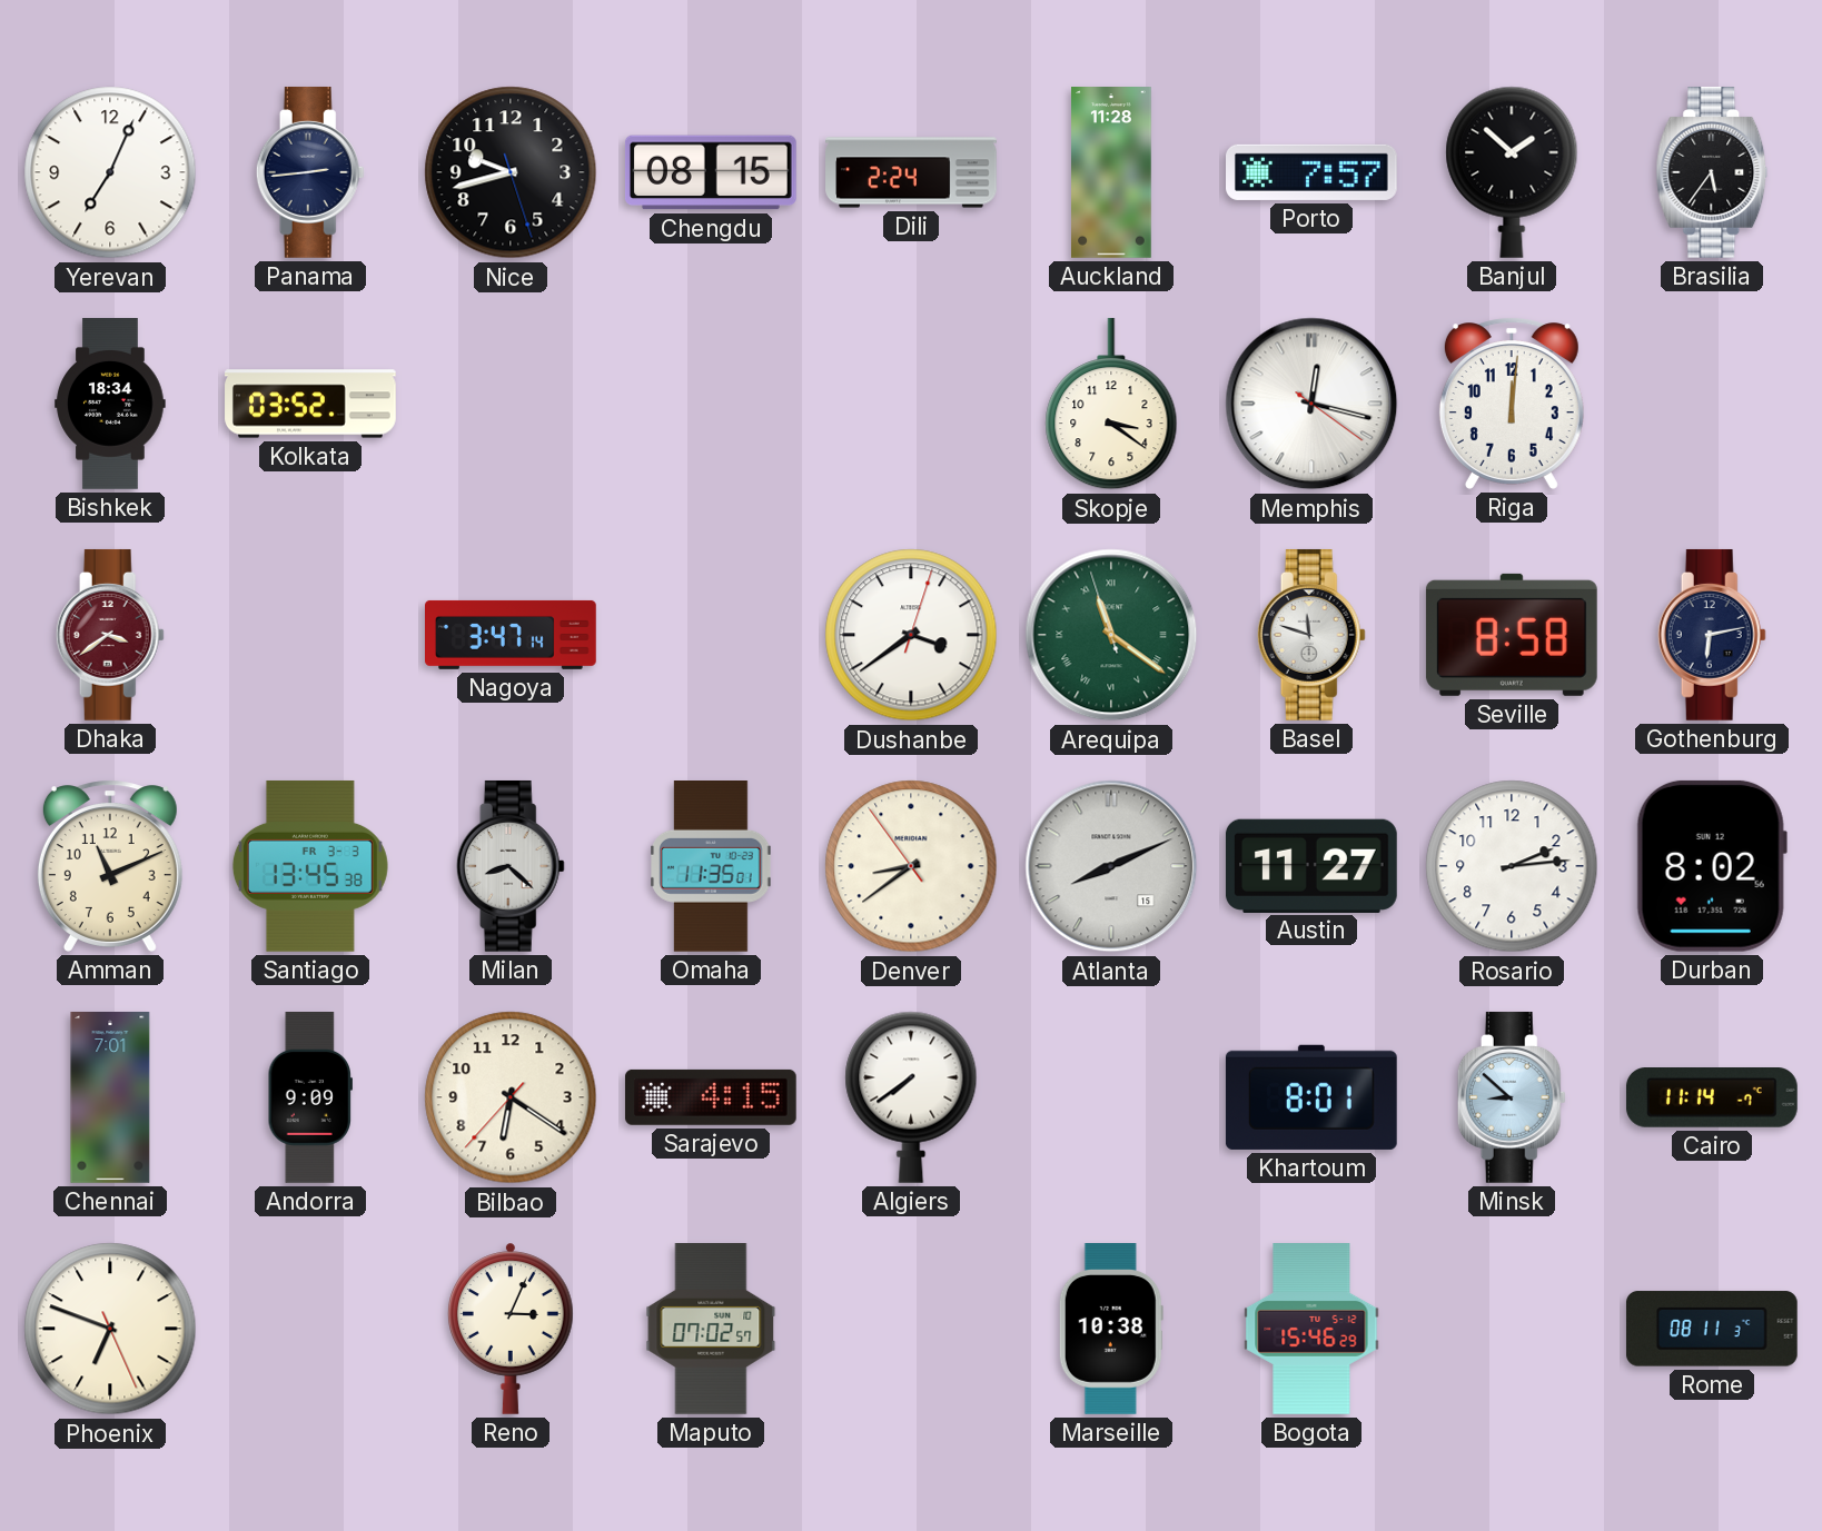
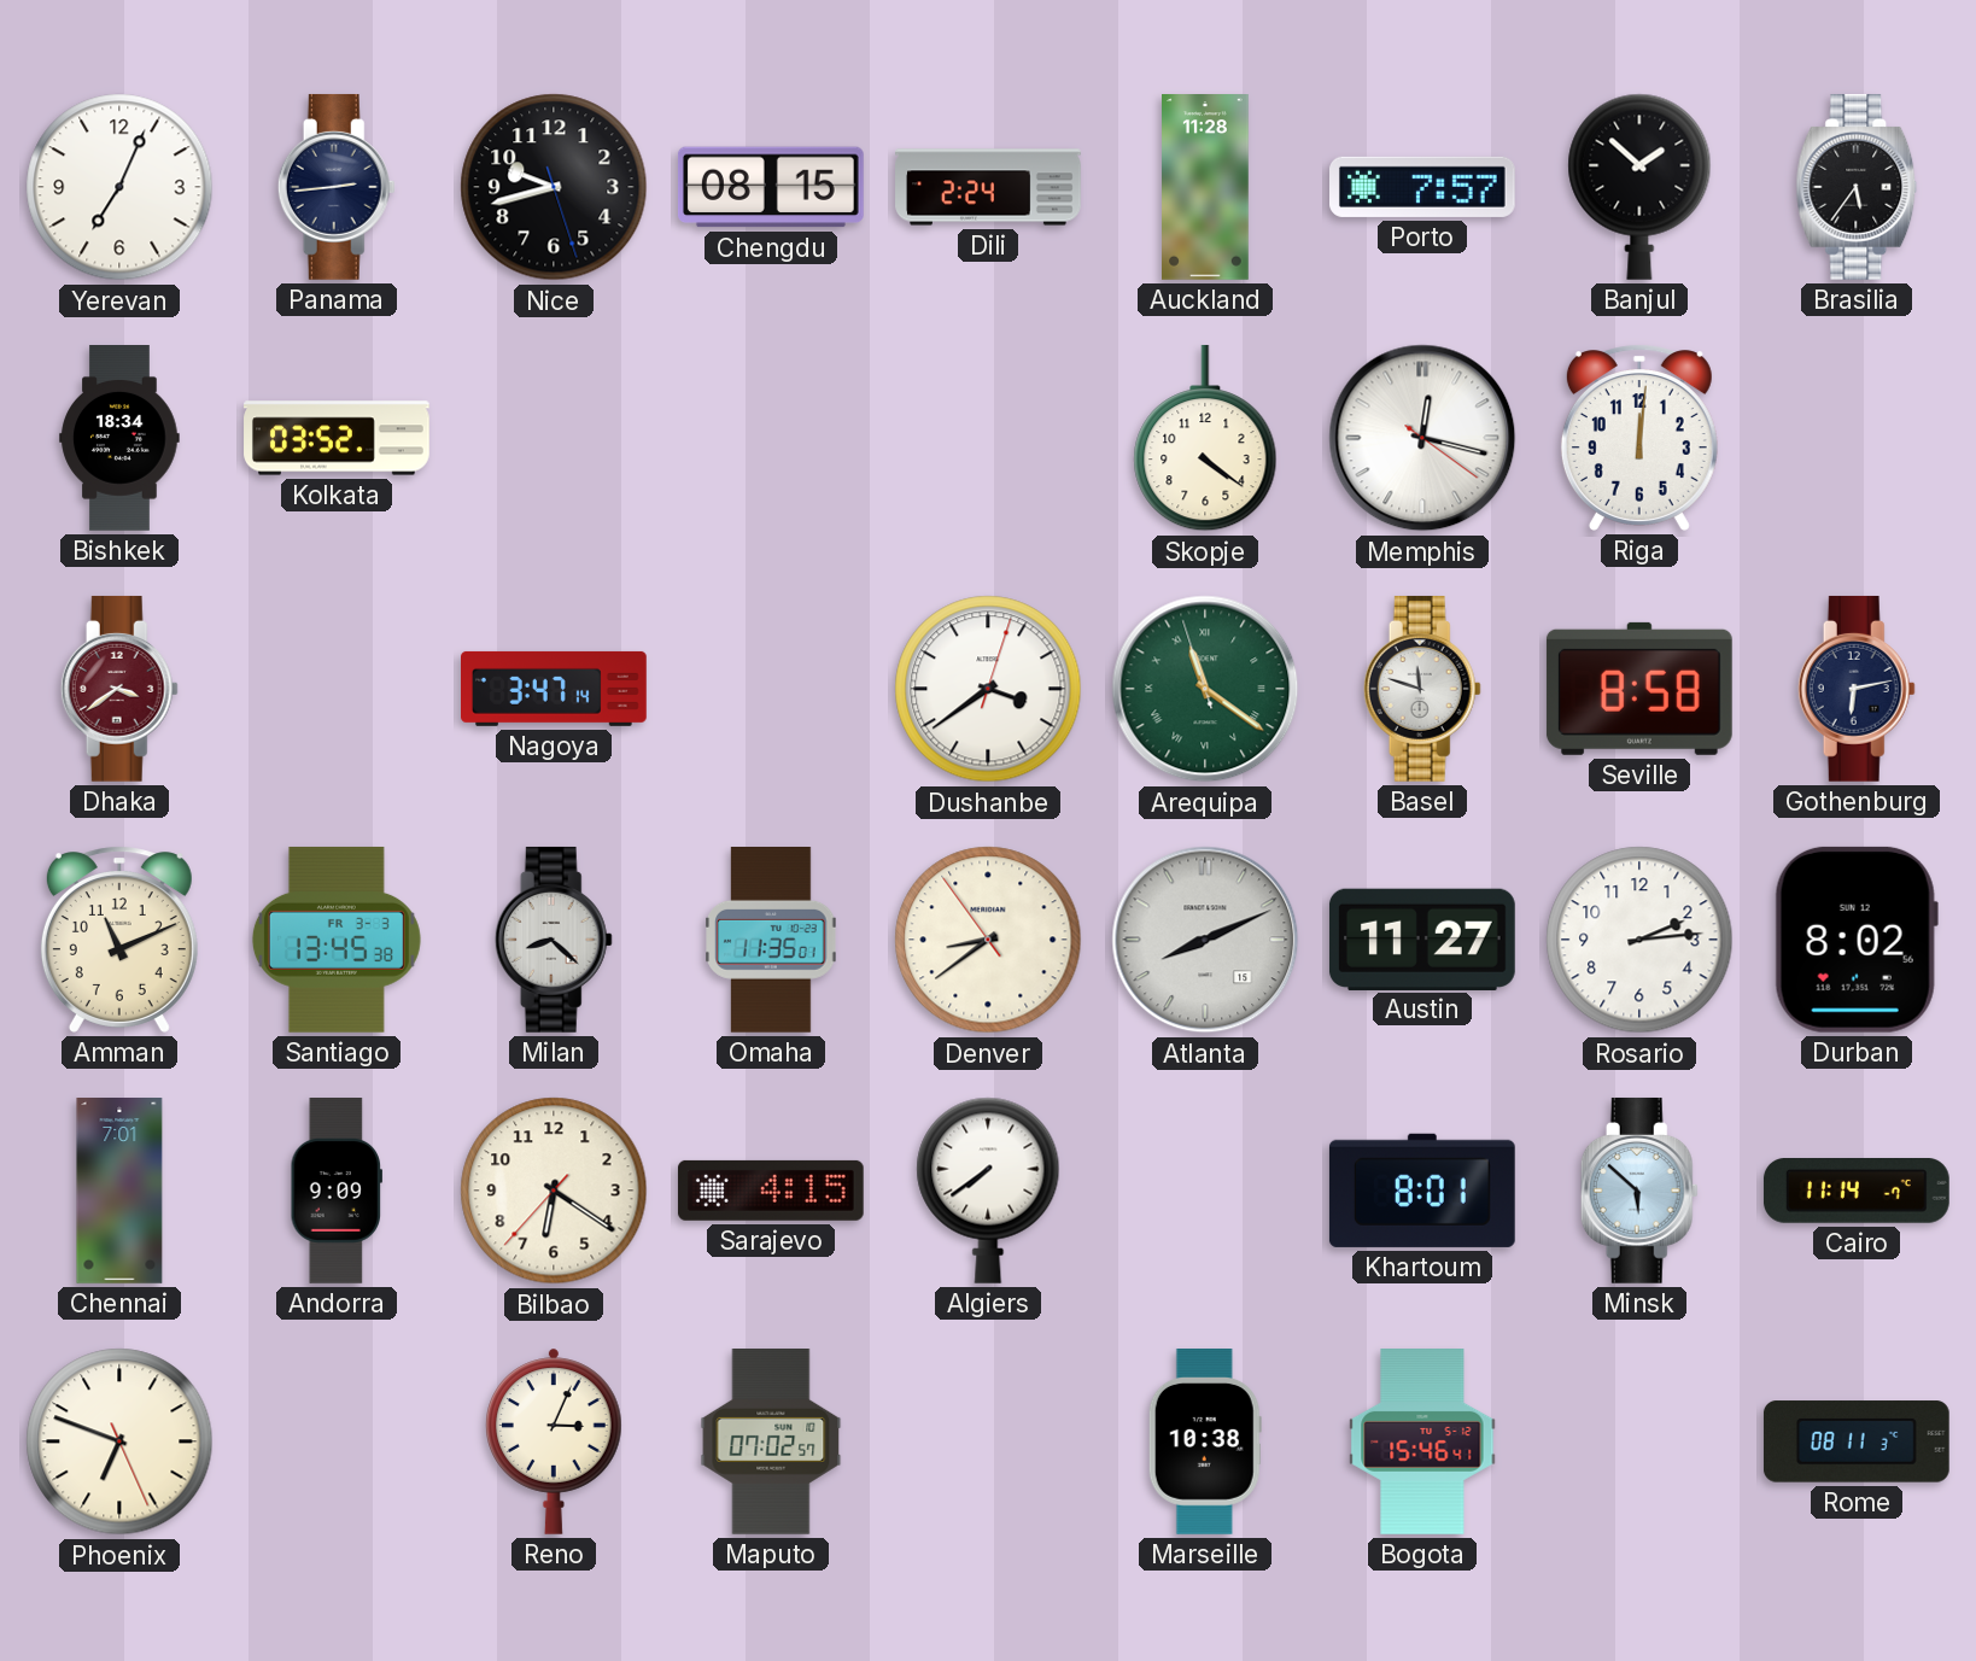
Skopje: 3:21 -> 4:21 (1205, 438)
Minsk: 8:52 -> 5:52 (1639, 1191)
Bogota: 15:46:29 -> 15:46:41 (1422, 1443)
